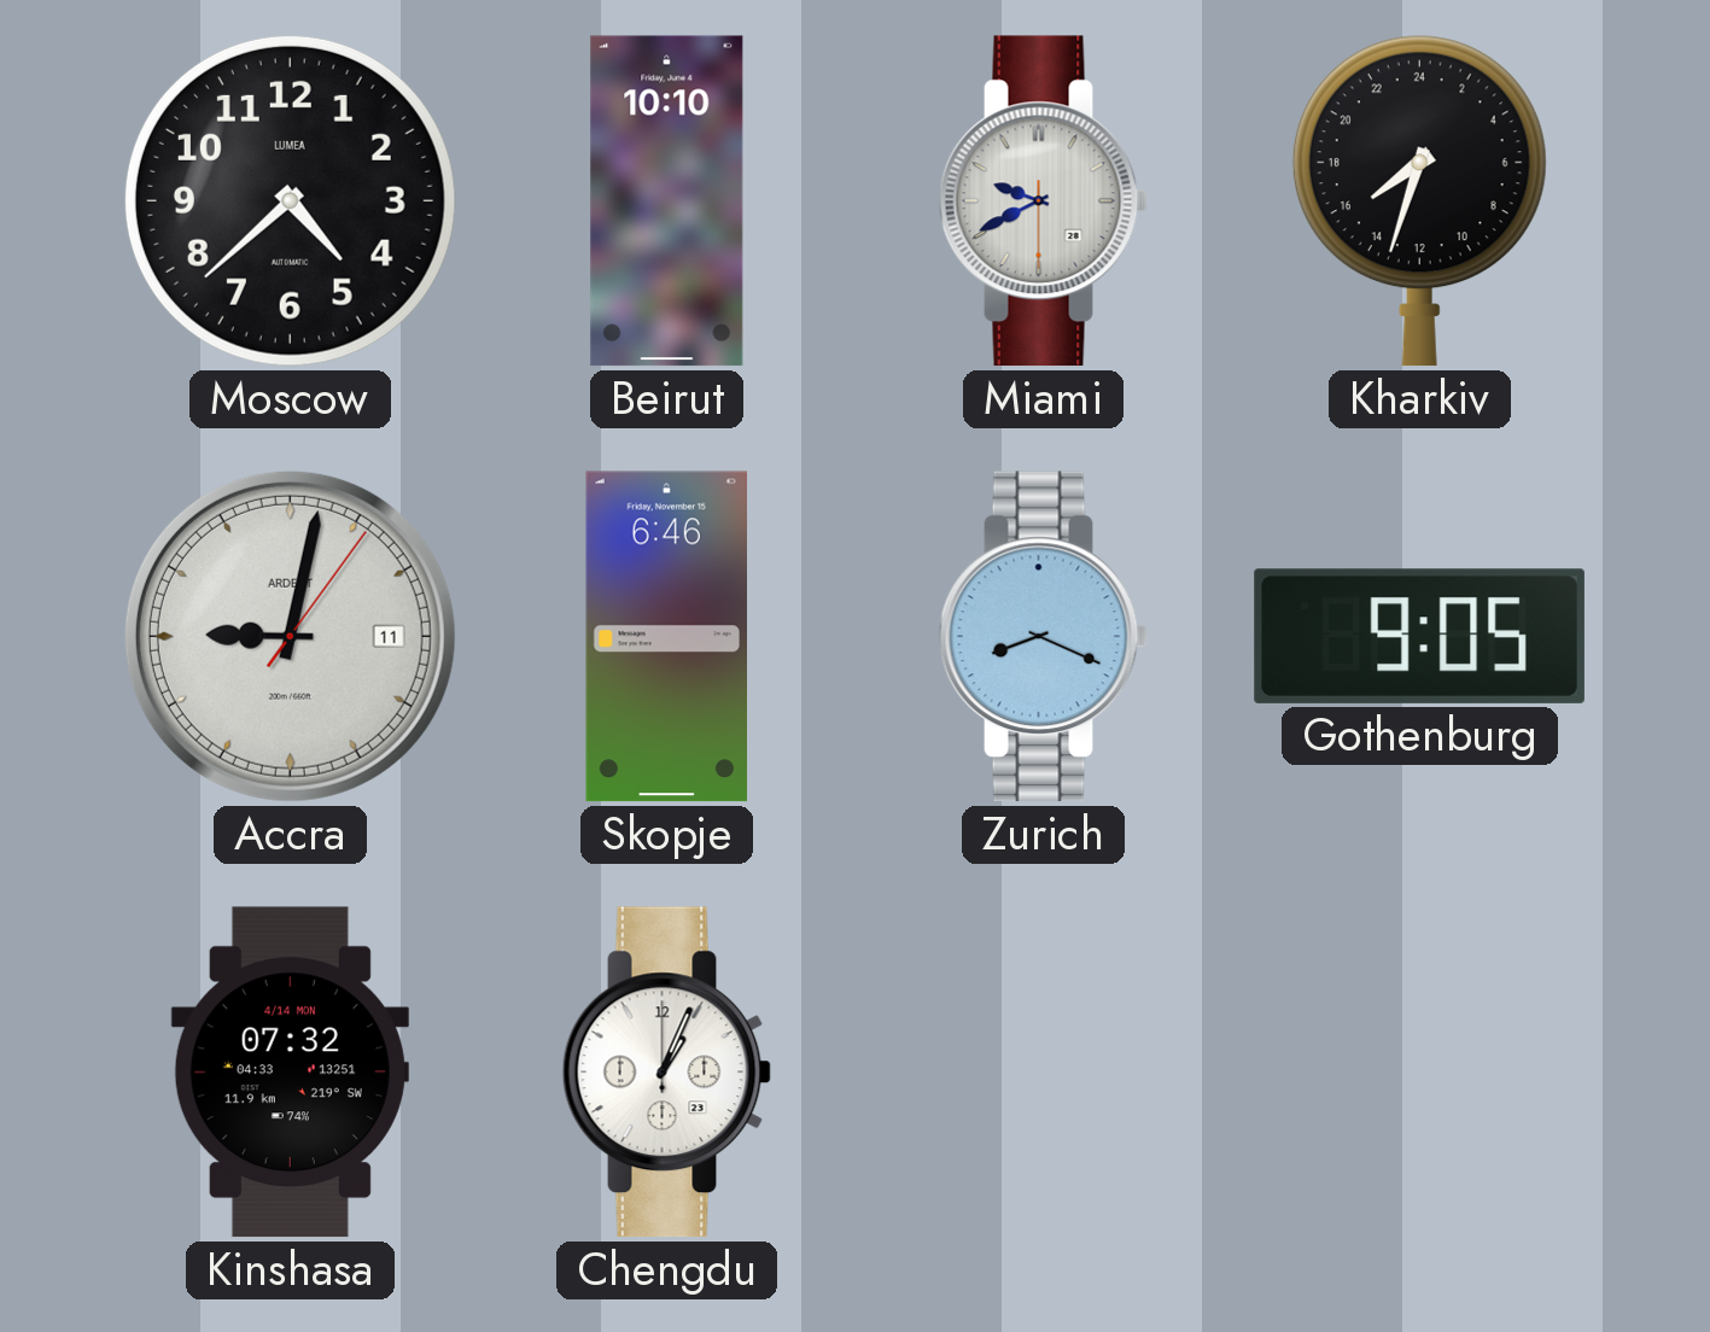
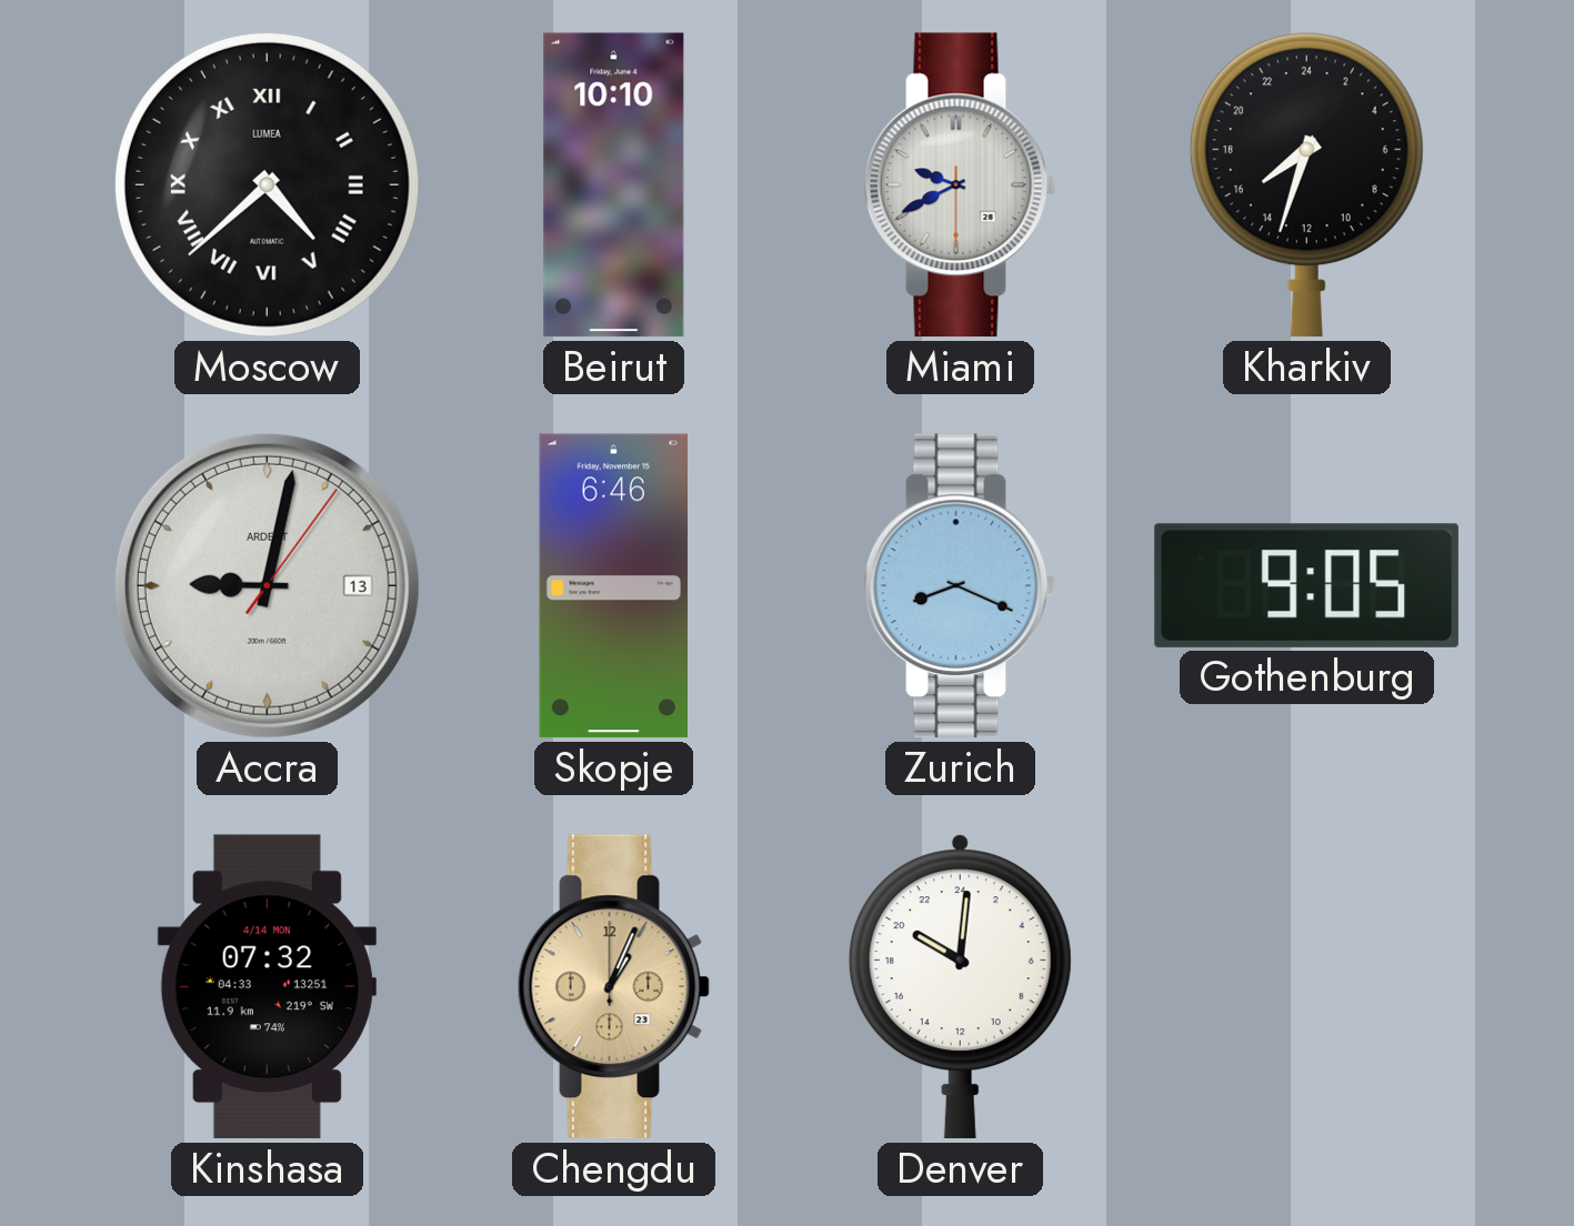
Moscow numerals: Arabic -> Roman (267, 184)
Accra date: 11 -> 13 (267, 585)
Chengdu dial: white -> champagne (613, 987)
Denver: none -> 20:01 (960, 987)
